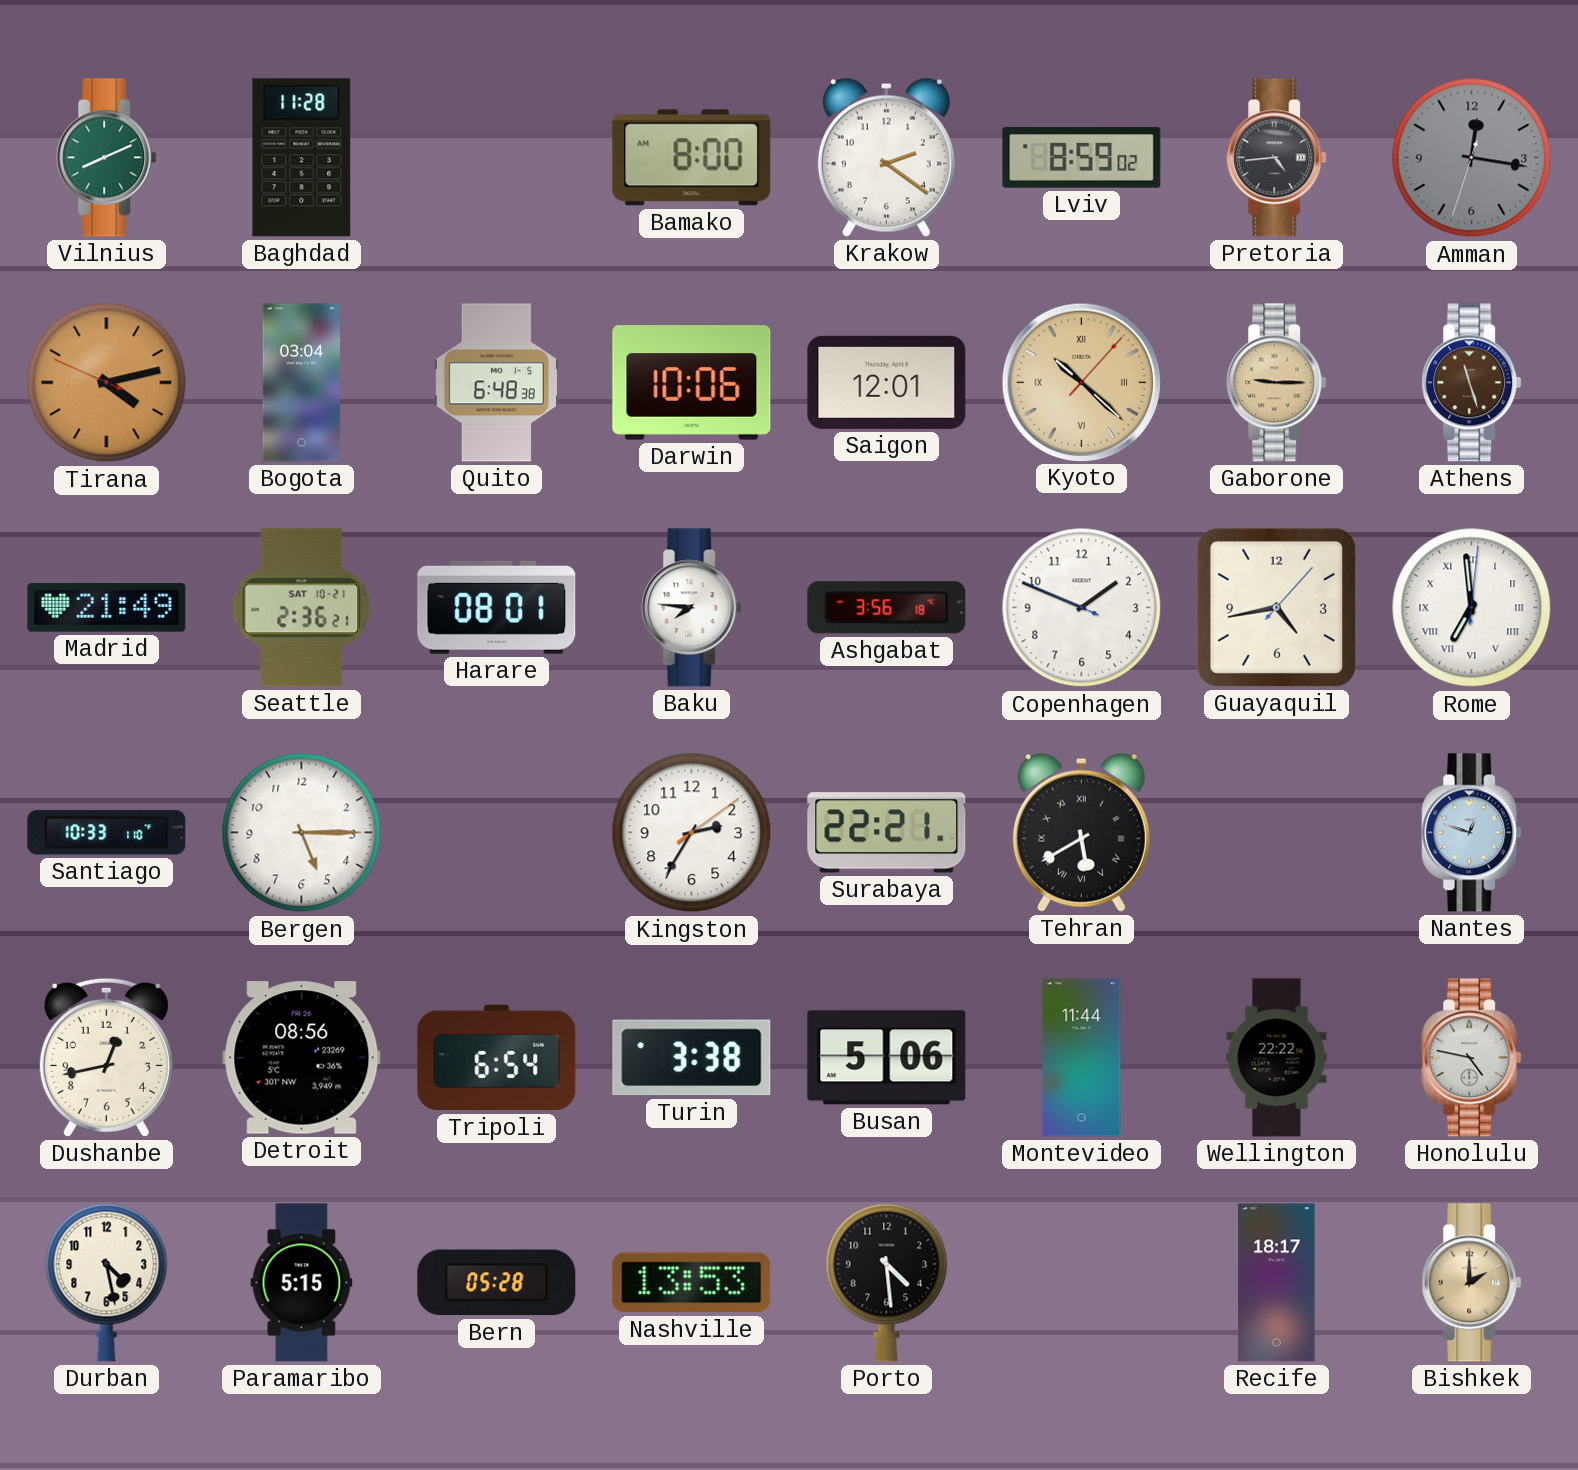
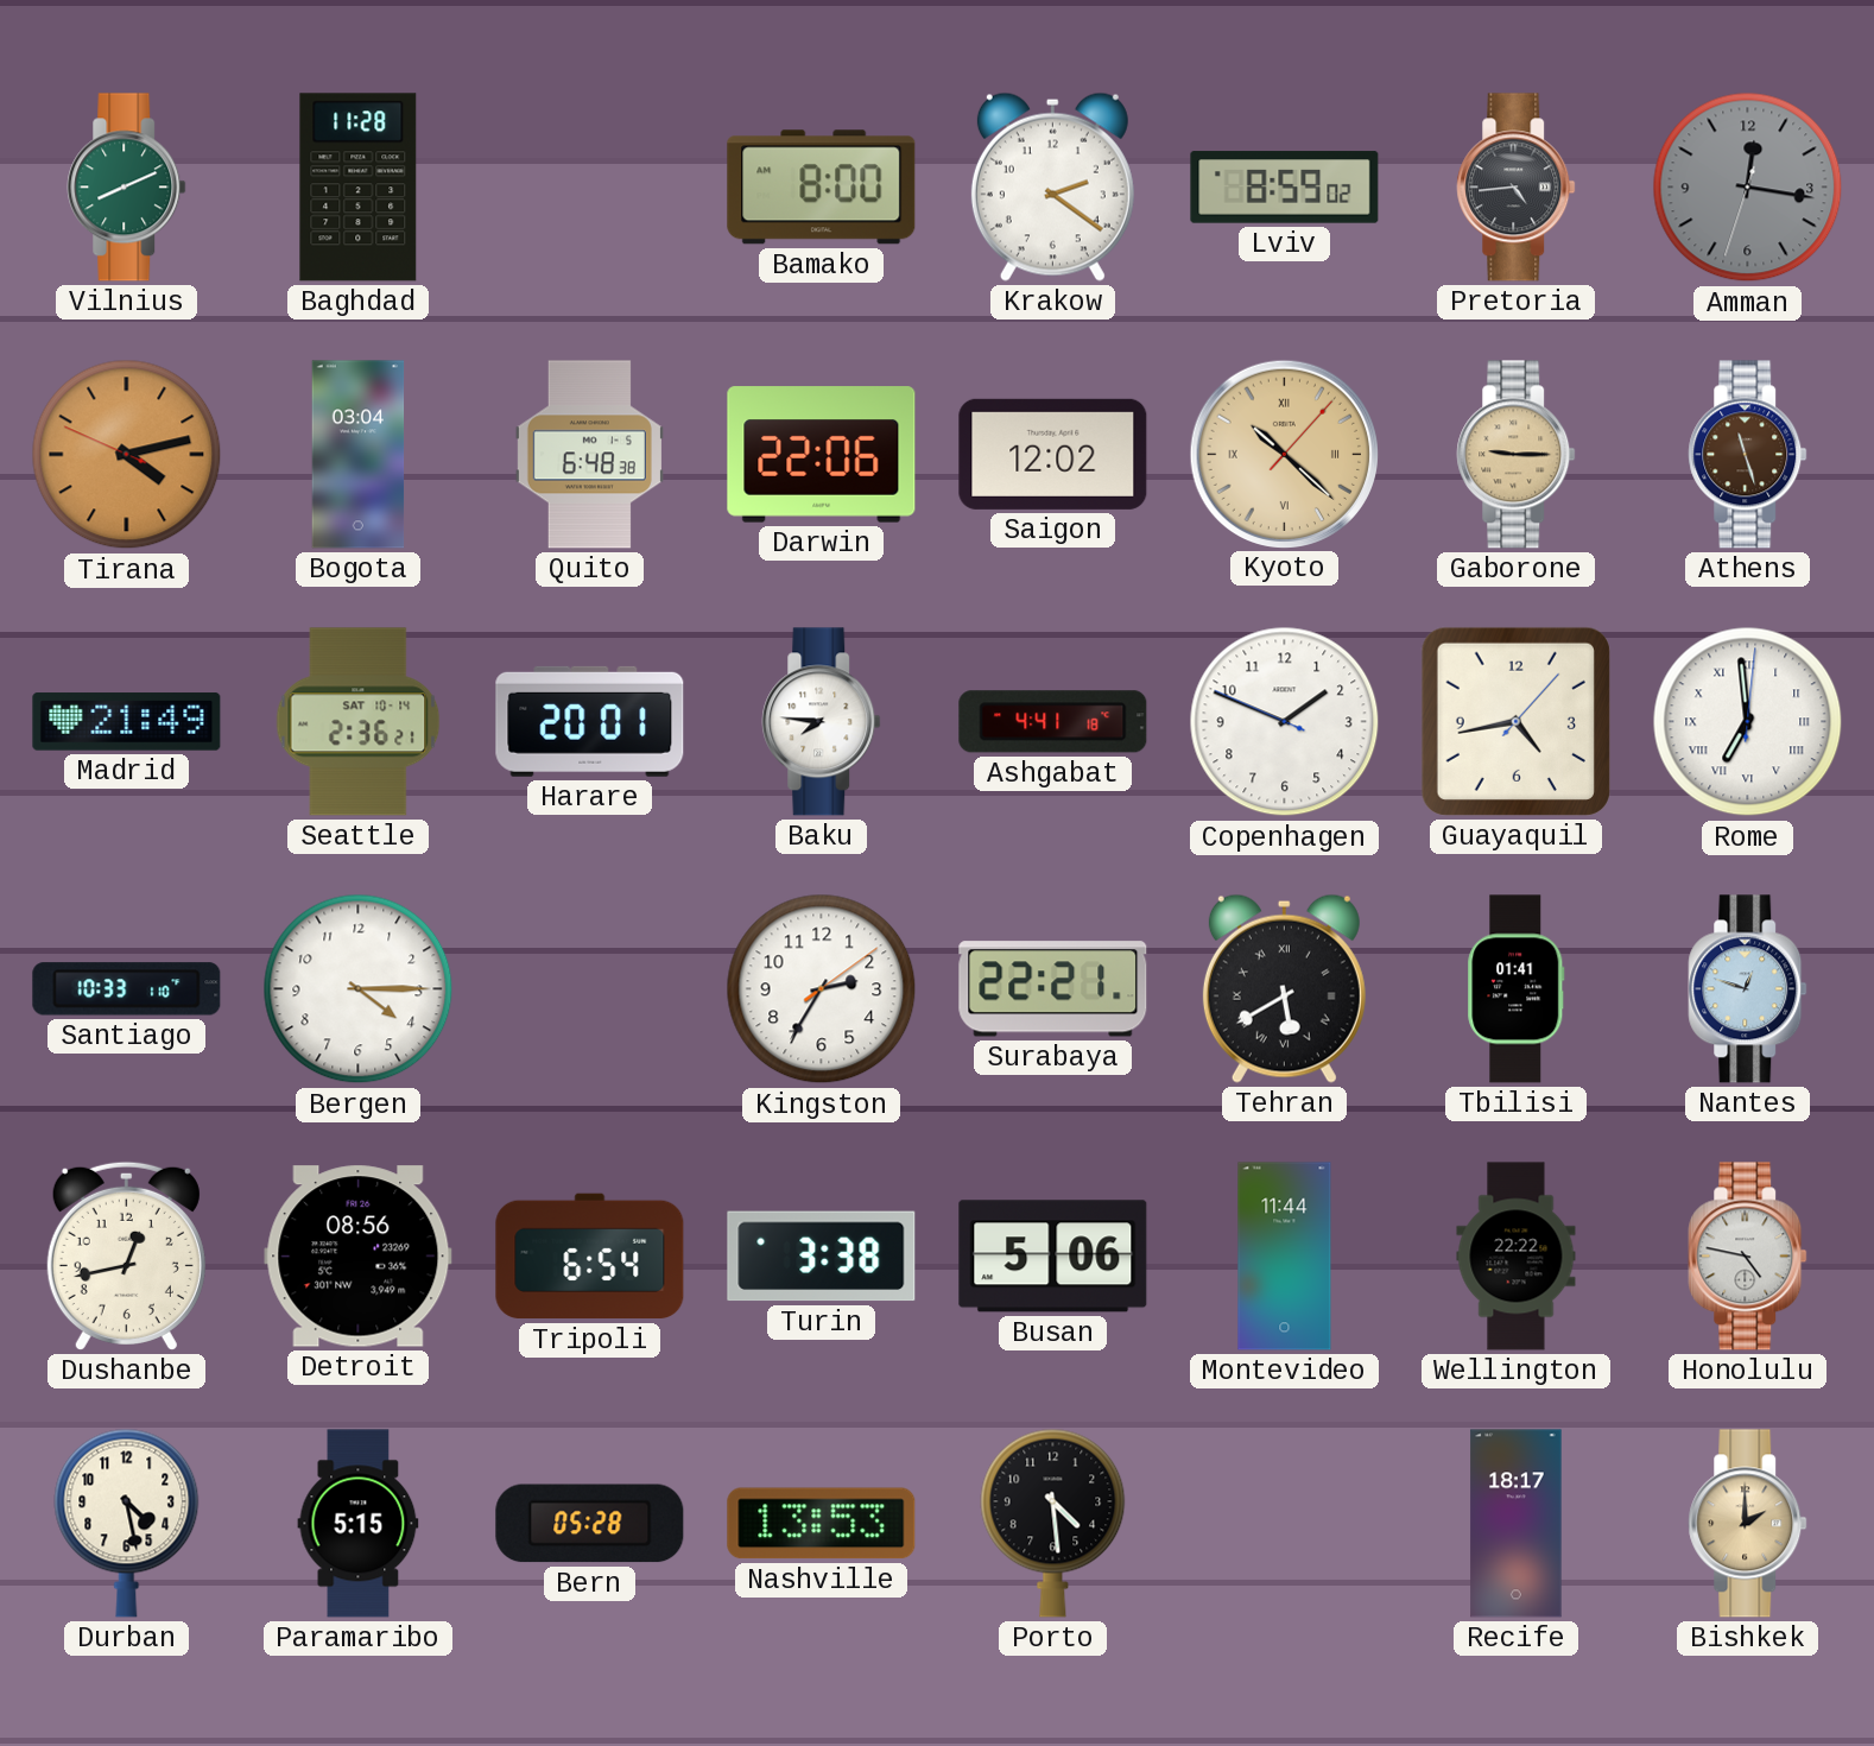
Darwin: 10:06 -> 22:06 (822, 455)
Saigon: 12:01 -> 12:02 (1053, 454)
Seattle date: SAT 10-21 -> SAT 10-14 (359, 722)
Harare: 08:01 -> 20:01 (590, 721)
Ashgabat: 3:56 -> 4:41 (1053, 722)
Bergen: 5:15 -> 4:15 (359, 989)
Tbilisi: none -> 01:41 (1517, 989)
